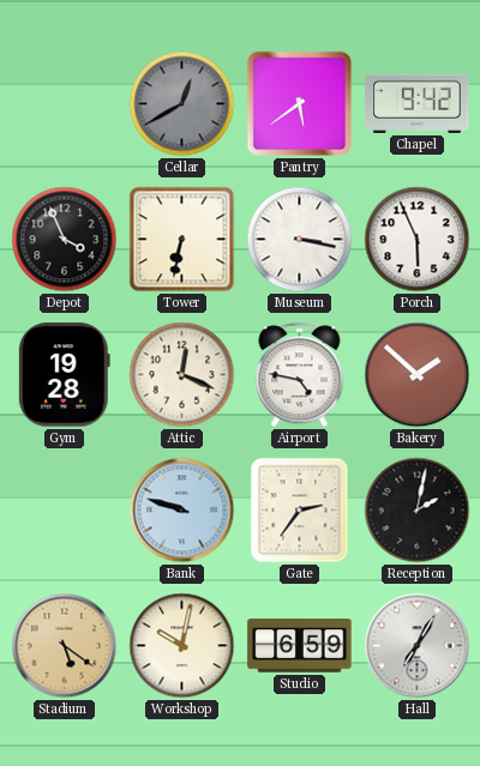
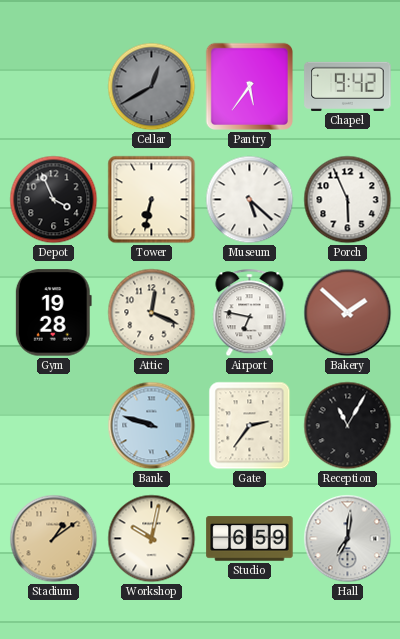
Pantry: 5:39 -> 5:36 (249, 86)
Museum: 3:17 -> 5:22 (250, 200)
Airport: 4:47 -> 6:47 (250, 313)
Reception: 2:02 -> 11:05 (348, 426)
Stadium: 5:21 -> 1:09 (54, 539)
Hall: 7:05 -> 7:01 (348, 539)
